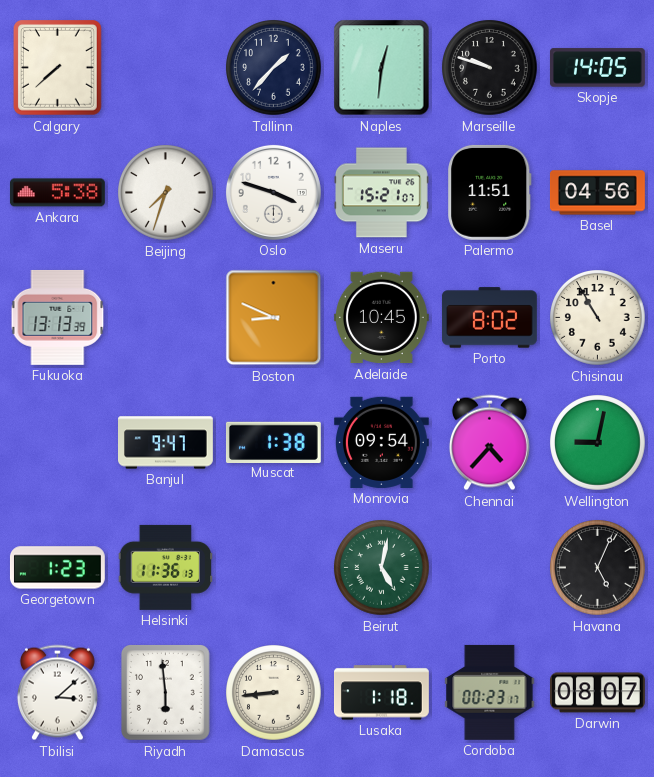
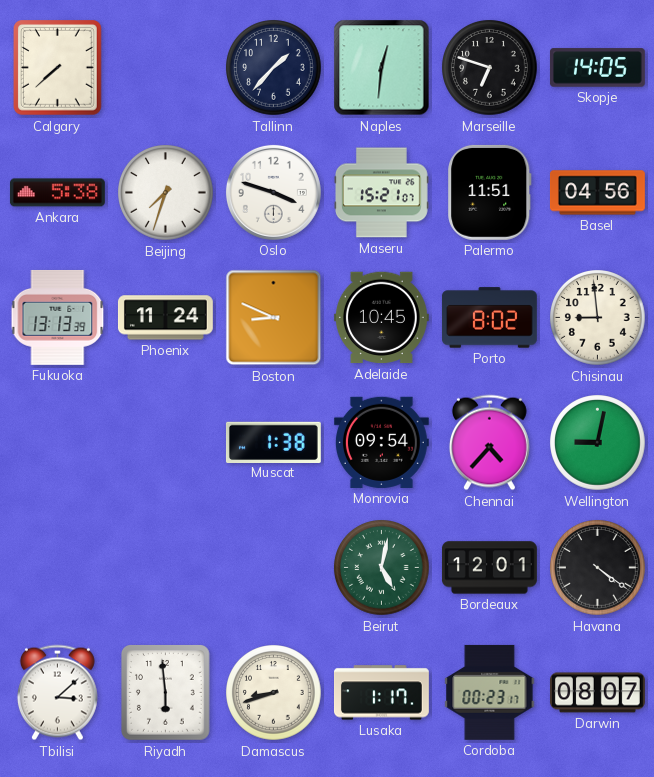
Marseille: 9:48 -> 6:48 (490, 68)
Phoenix: none -> 11:24 (165, 318)
Chisinau: 10:55 -> 8:59 (598, 318)
Banjul: 9:47 -> none (166, 443)
Georgetown: 1:23 -> none (57, 568)
Helsinki: 11:36 -> none (166, 567)
Bordeaux: none -> 12:01 (489, 568)
Havana: 5:04 -> 4:21 (598, 568)
Damascus: 8:44 -> 8:42 (274, 693)
Lusaka: 1:18 -> 1:17 (382, 693)
